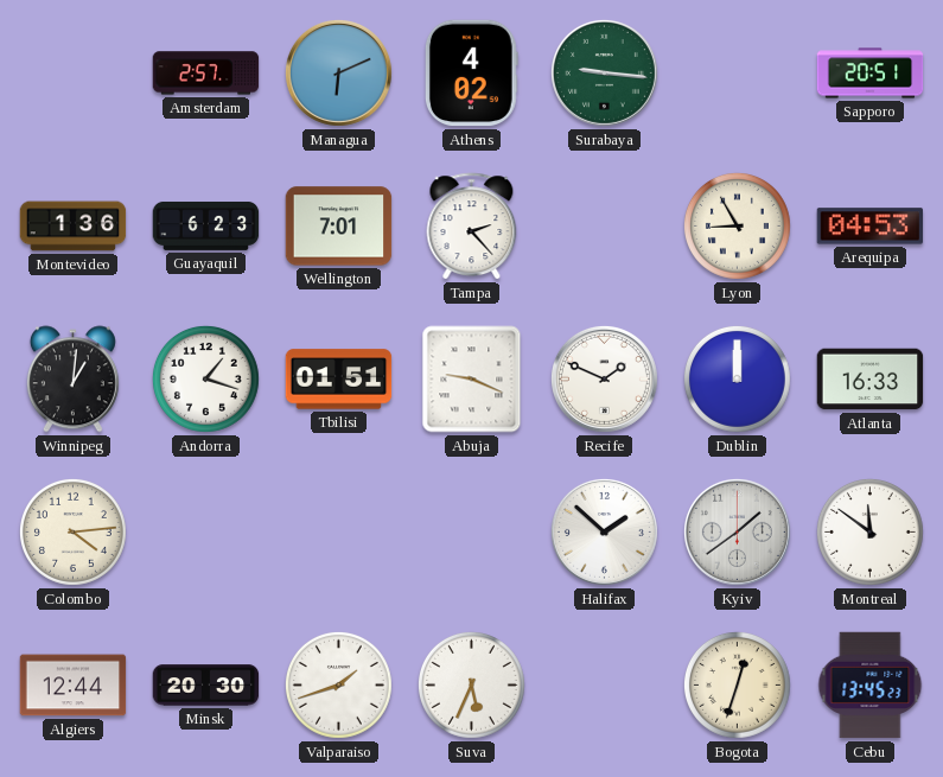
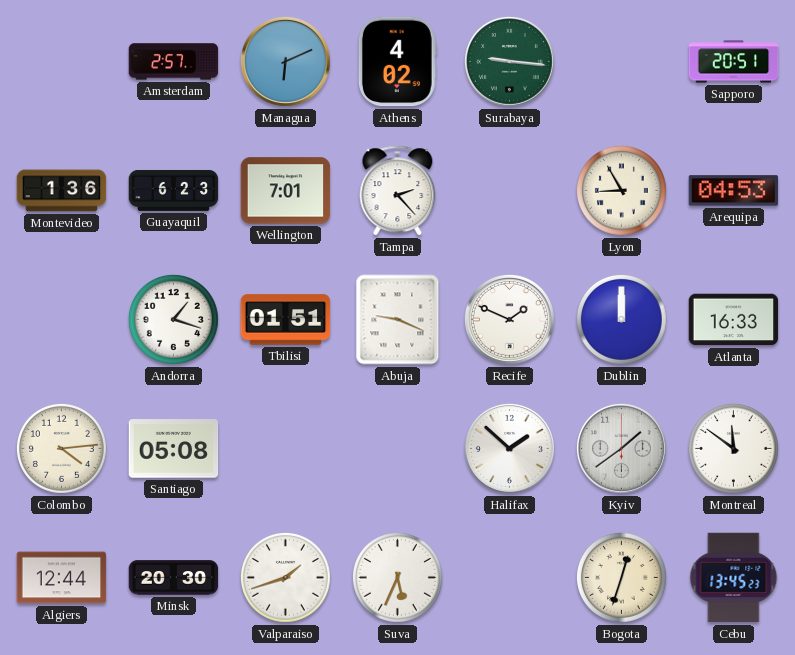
Winnipeg: 1:01 -> none (72, 380)
Santiago: none -> 05:08 (174, 449)
